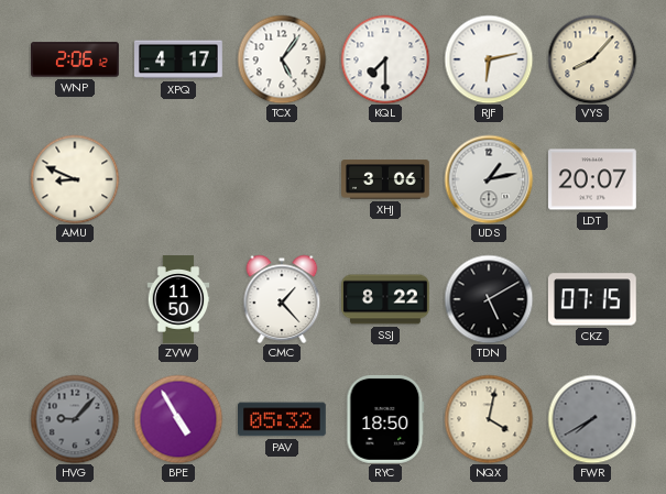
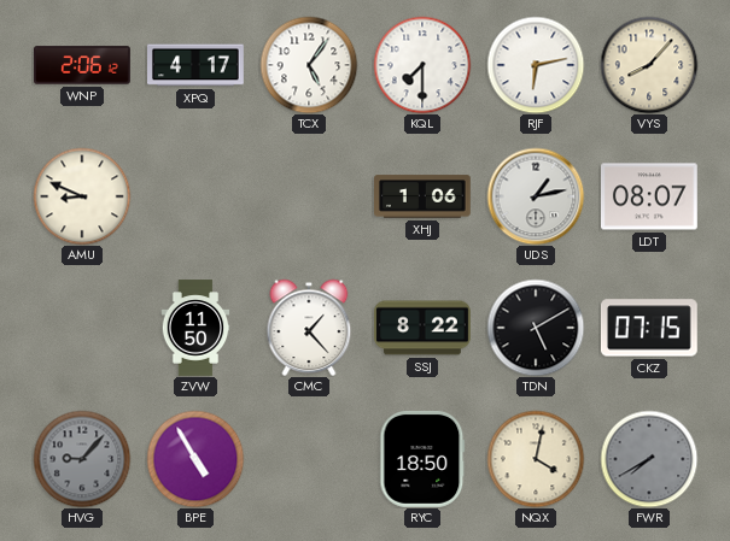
XHJ: 3:06 -> 1:06 (424, 196)
LDT: 20:07 -> 08:07 (650, 196)
PAV: 05:32 -> none (283, 419)
